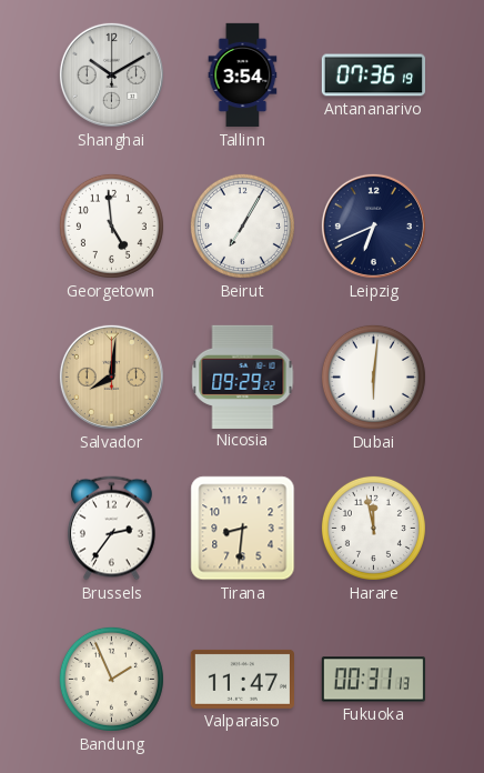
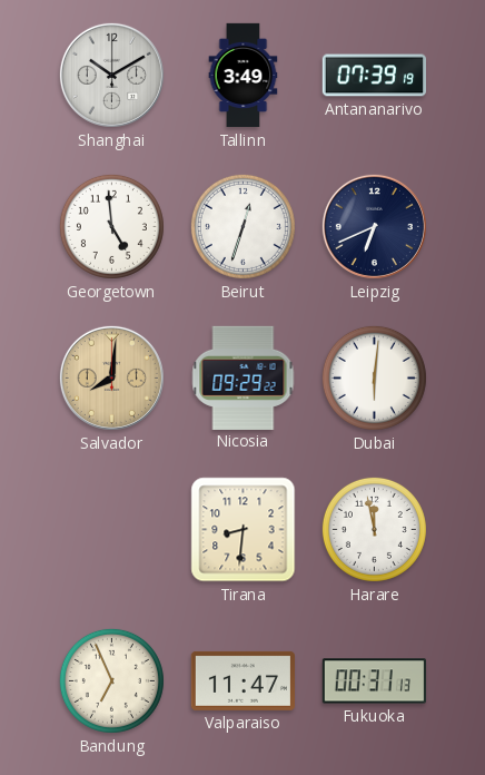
Tallinn: 3:54 -> 3:49 (244, 76)
Antananarivo: 07:36 -> 07:39 (374, 76)
Beirut: 7:05 -> 12:33 (242, 226)
Brussels: 2:36 -> none (112, 529)
Bandung: 1:56 -> 6:56 (111, 680)
